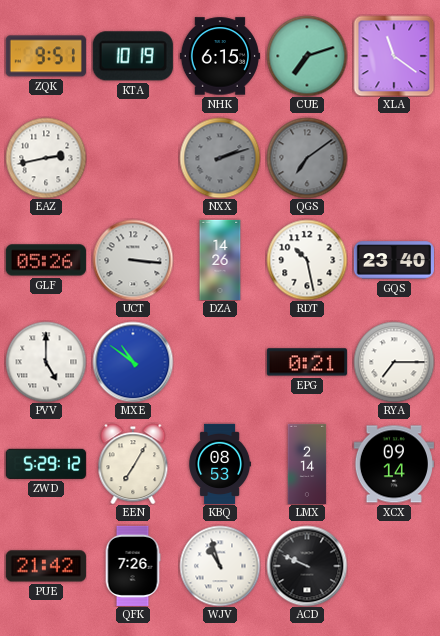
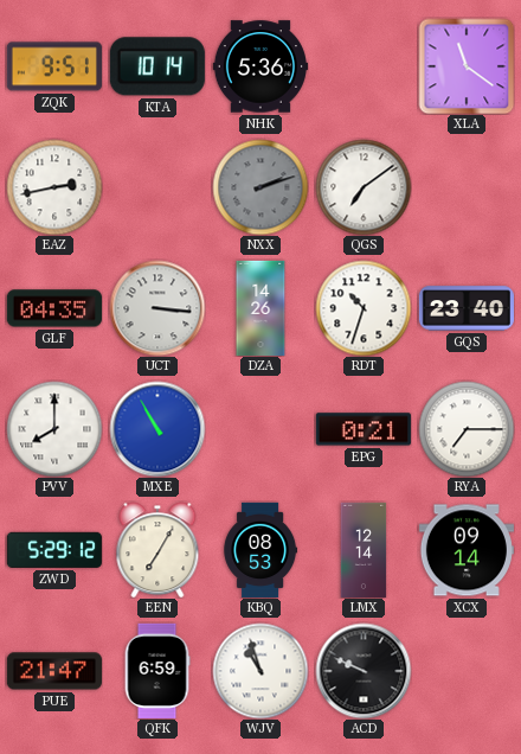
KTA: 10:19 -> 10:14 (157, 66)
NHK: 6:15 -> 5:36 (259, 66)
CUE: 7:12 -> none (307, 56)
QGS dial: grey -> white (364, 187)
GLF: 05:26 -> 04:35 (54, 308)
RDT: 10:28 -> 10:33 (364, 308)
PVV: 5:00 -> 8:00 (54, 429)
MXE: 10:51 -> 10:55 (157, 429)
LMX: 2:14 -> 12:14 (364, 549)
PUE: 21:42 -> 21:47 (54, 671)
QFK: 7:26 -> 6:59 (157, 671)
